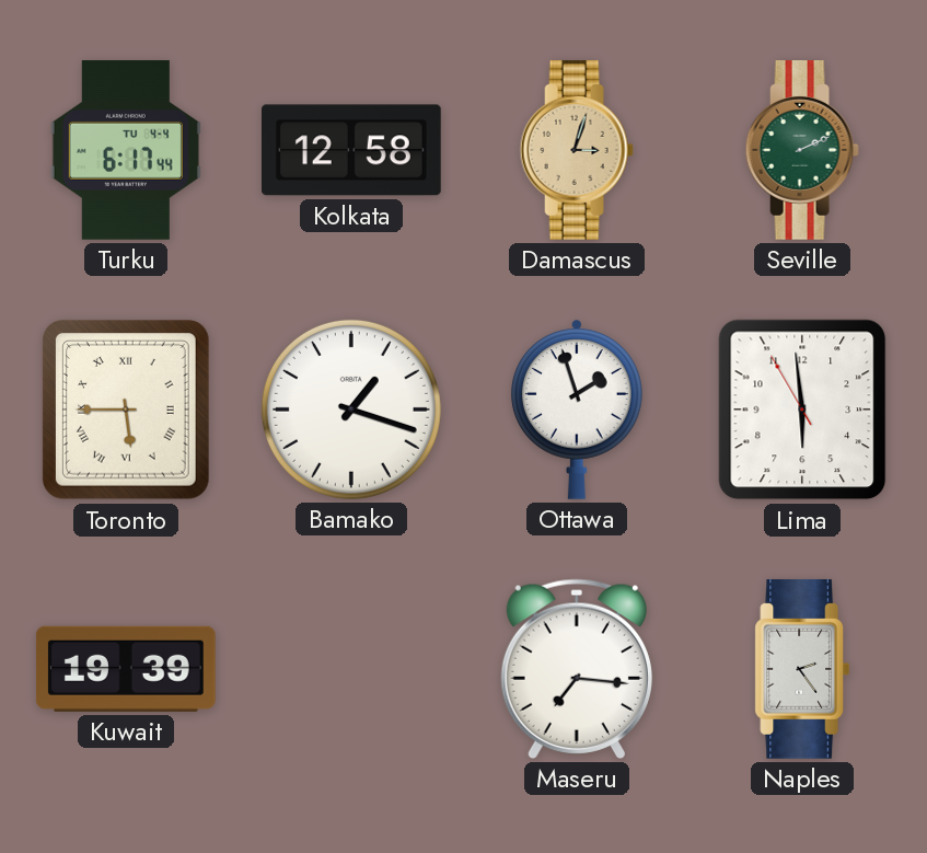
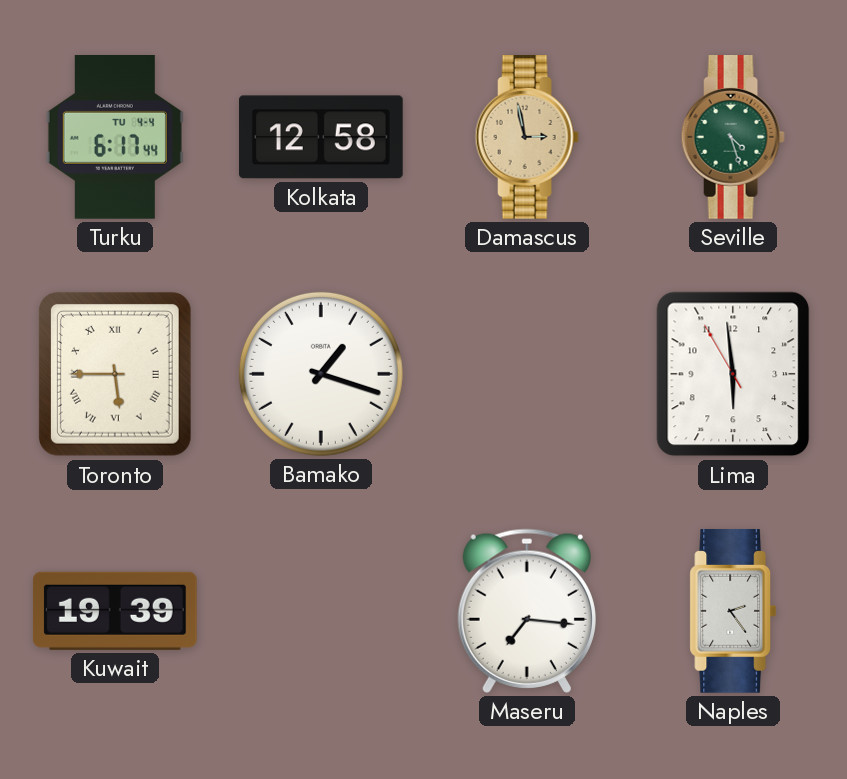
Damascus: 3:03 -> 2:58 (527, 138)
Seville: 2:11 -> 4:27 (733, 138)
Ottawa: 1:57 -> none (577, 410)
